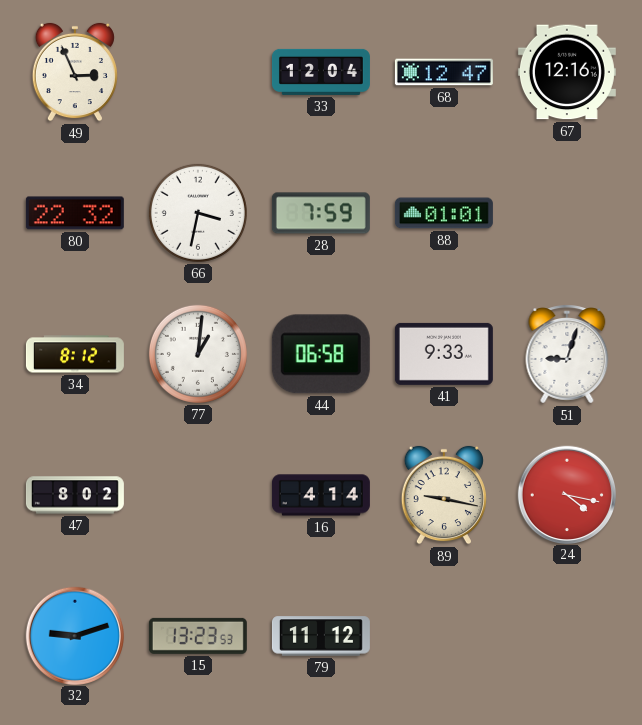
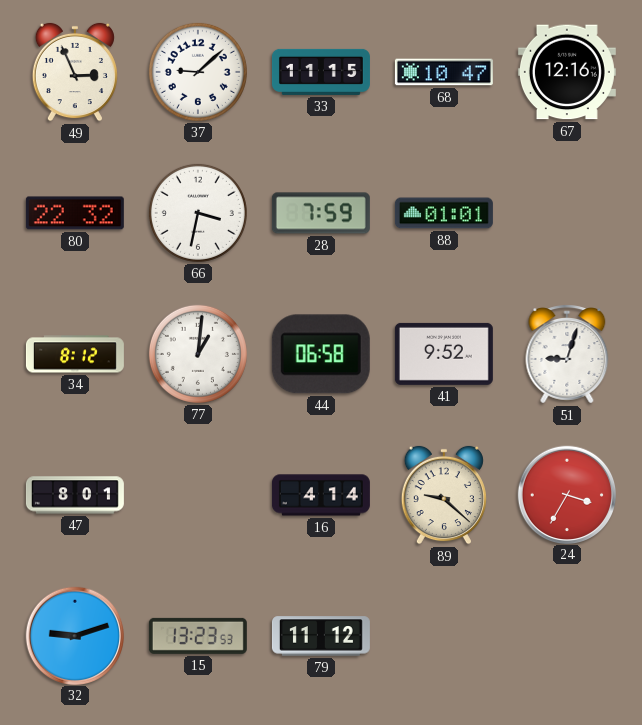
37: none -> 9:08 (198, 72)
33: 12:04 -> 11:15 (321, 72)
68: 12:47 -> 10:47 (444, 72)
41: 9:33 -> 9:52 (444, 354)
47: 8:02 -> 8:01 (75, 495)
89: 9:17 -> 9:22 (444, 495)
24: 4:17 -> 3:35 (566, 494)
